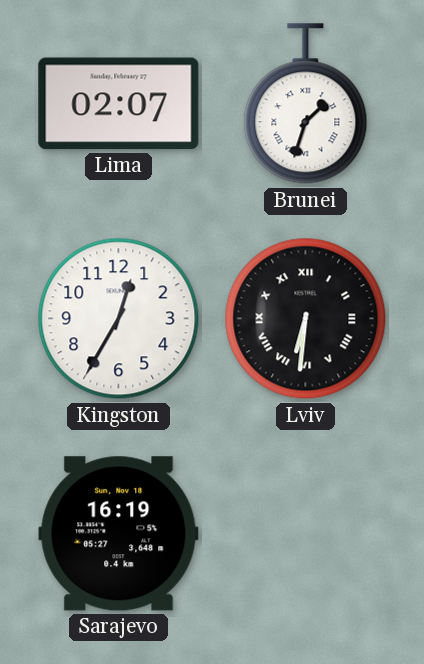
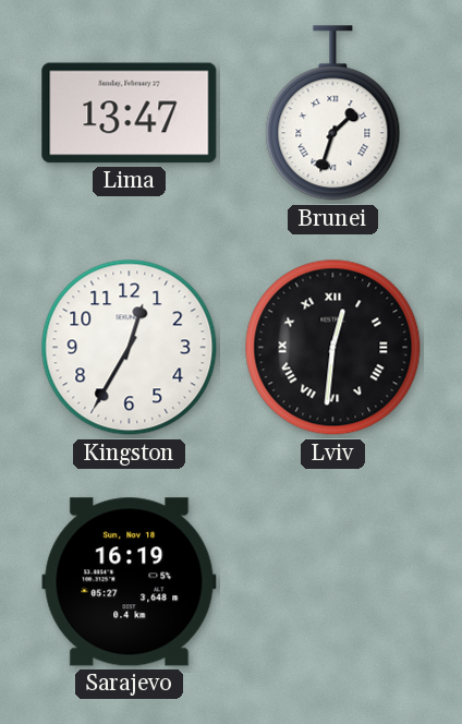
Lima: 02:07 -> 13:47 (130, 113)
Lviv: 6:31 -> 12:31 (333, 348)
